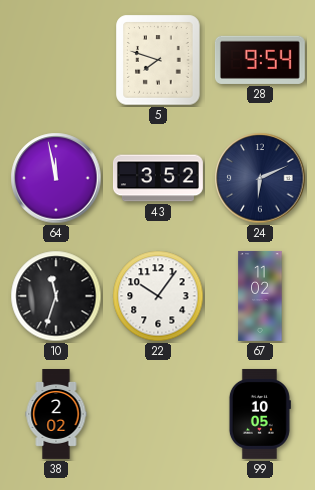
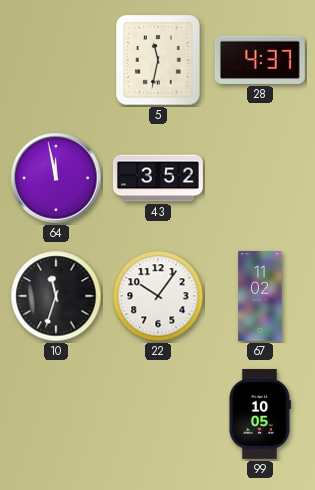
5: 7:48 -> 11:32 (158, 60)
28: 9:54 -> 4:37 (260, 60)
24: 6:11 -> none (260, 178)
38: 2:02 -> none (56, 415)
